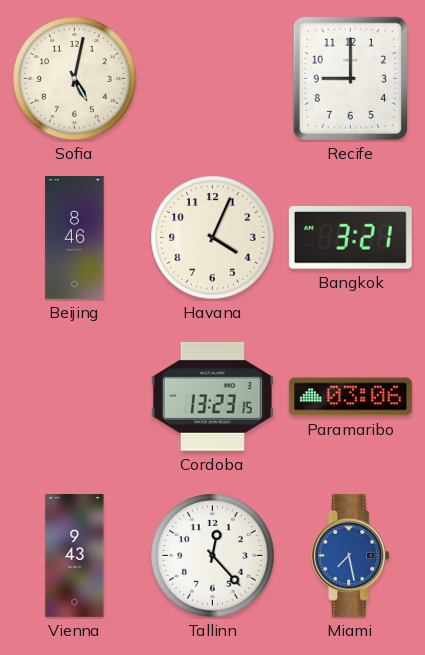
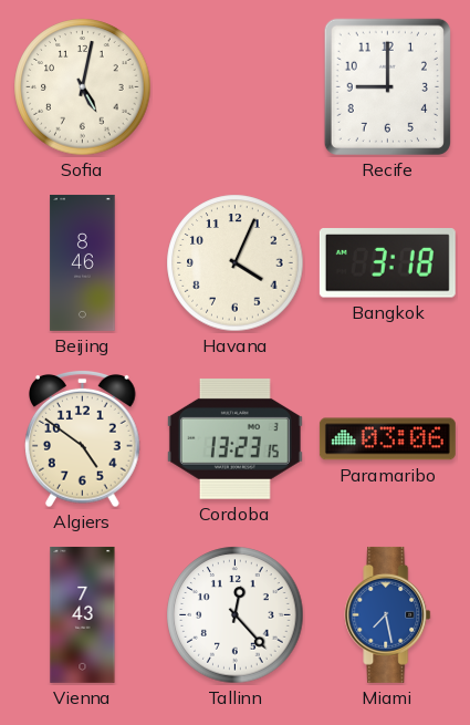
Bangkok: 3:21 -> 3:18 (387, 263)
Algiers: none -> 4:51 (83, 438)
Vienna: 9:43 -> 7:43 (83, 614)
